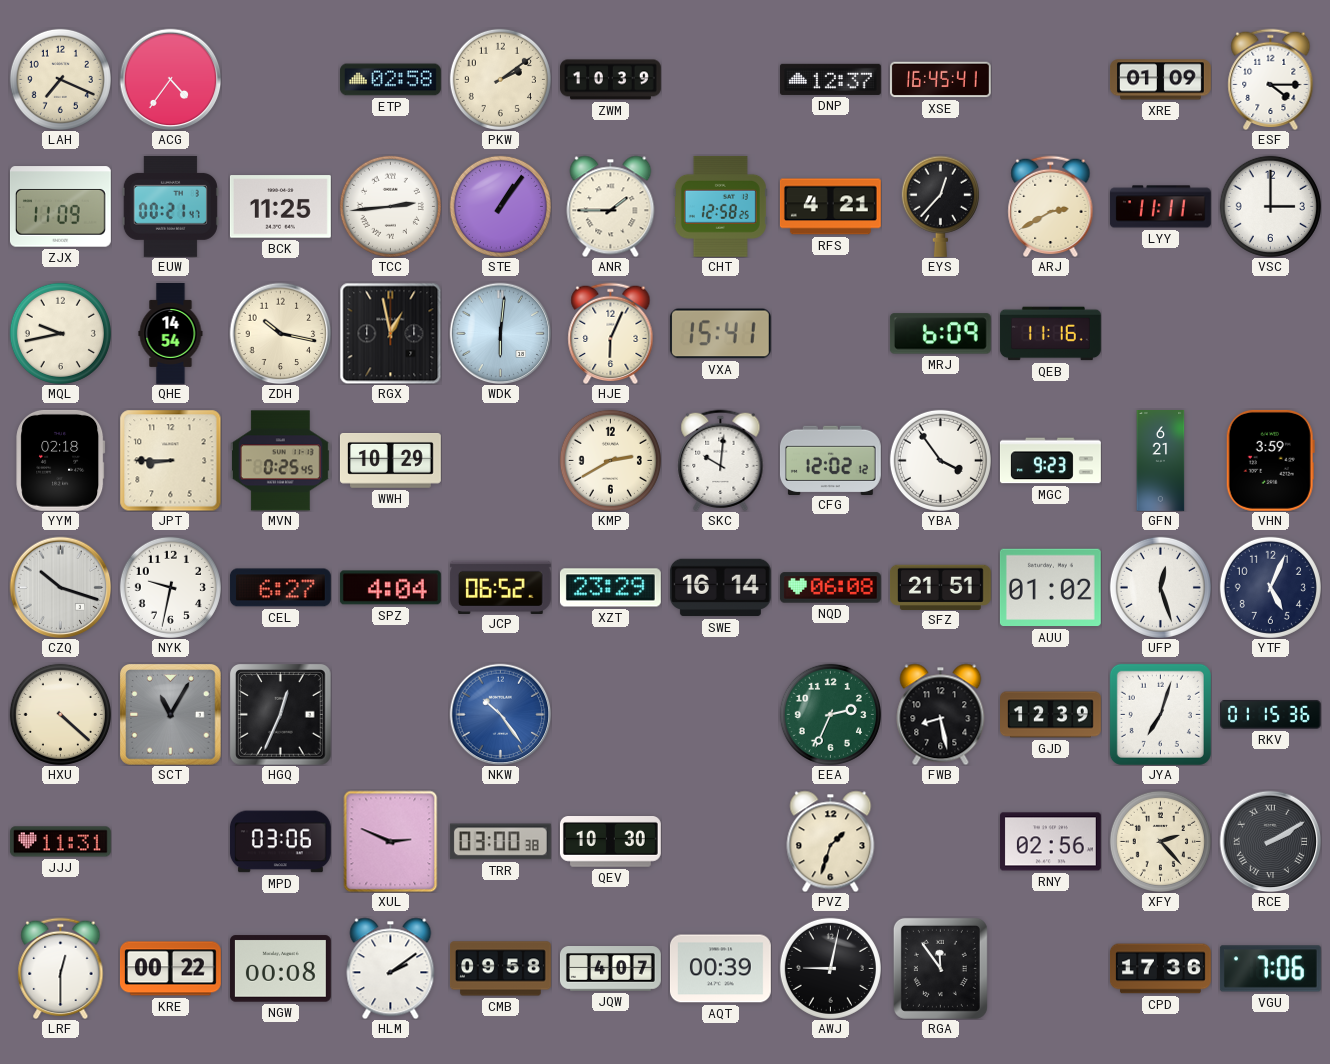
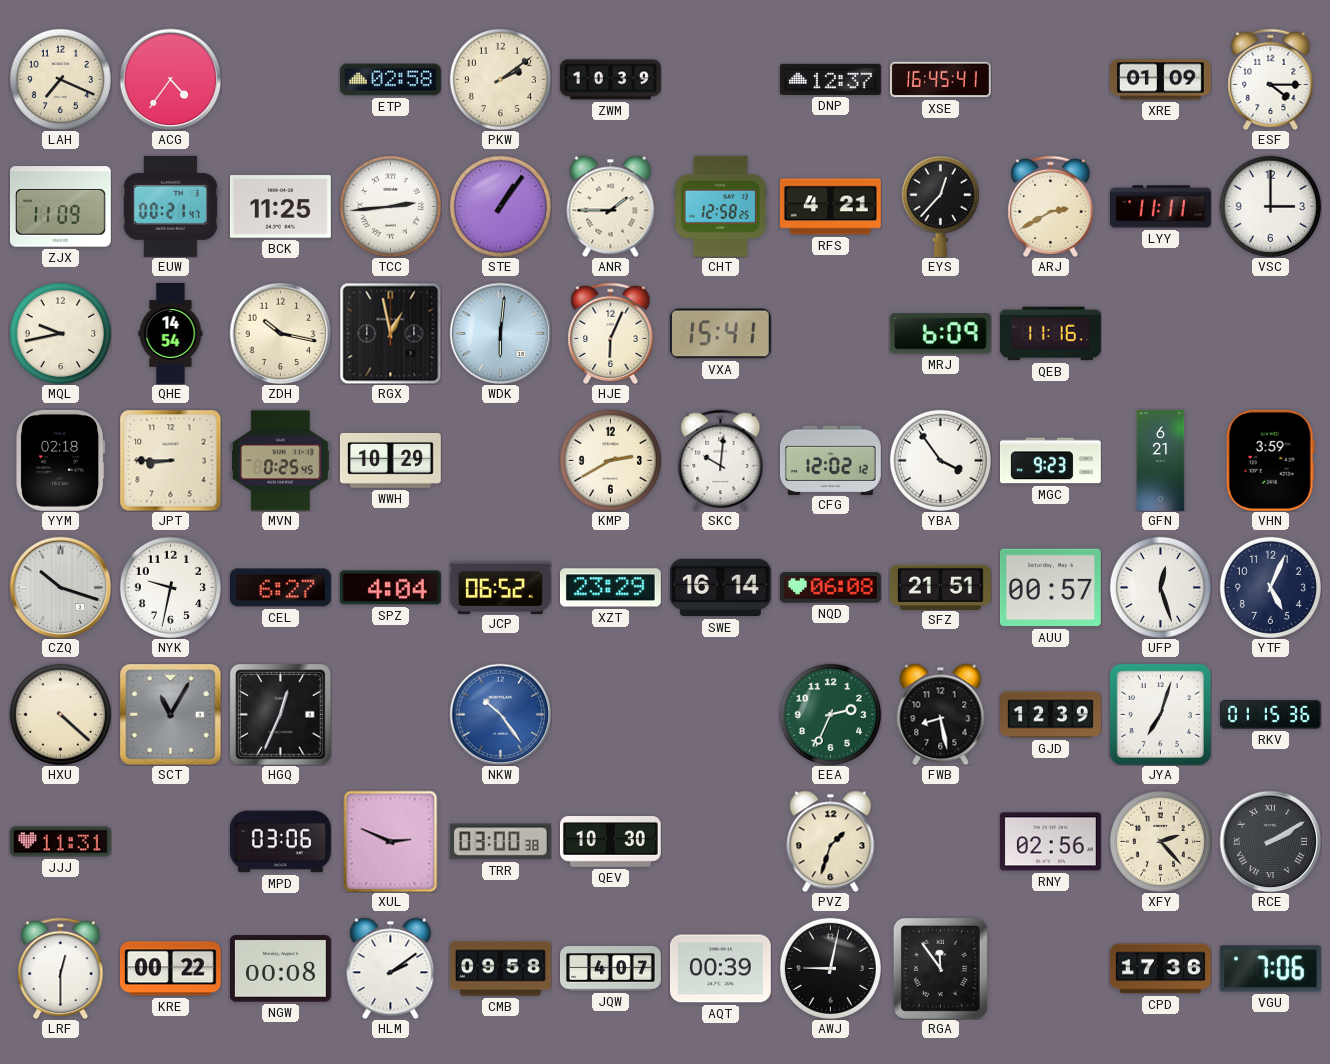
AUU: 01:02 -> 00:57 (1050, 588)
